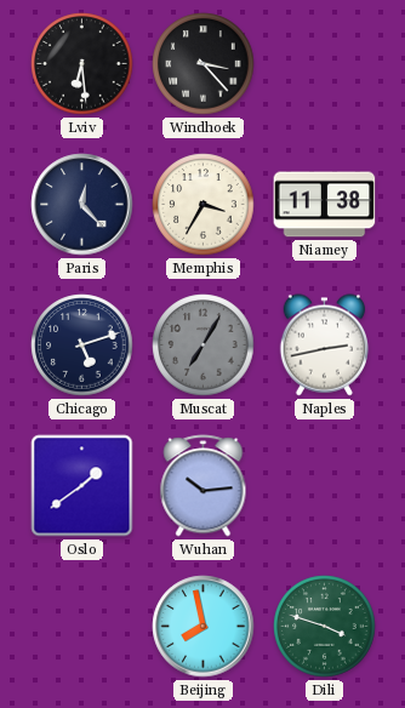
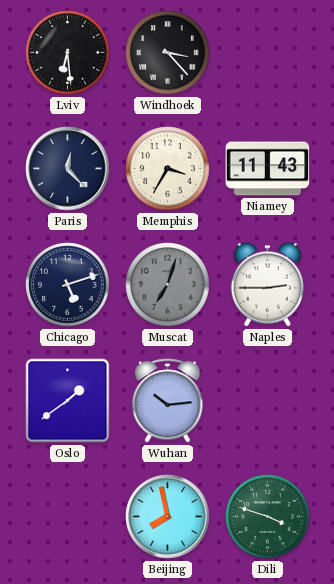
Niamey: 11:38 -> 11:43 (268, 169)
Muscat: 7:05 -> 7:03 (168, 285)
Naples: 2:43 -> 2:45 (267, 285)
